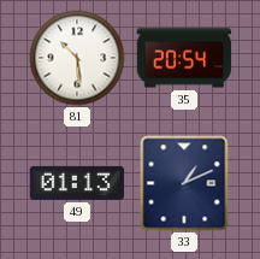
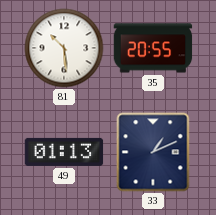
35: 20:54 -> 20:55 (153, 48)
